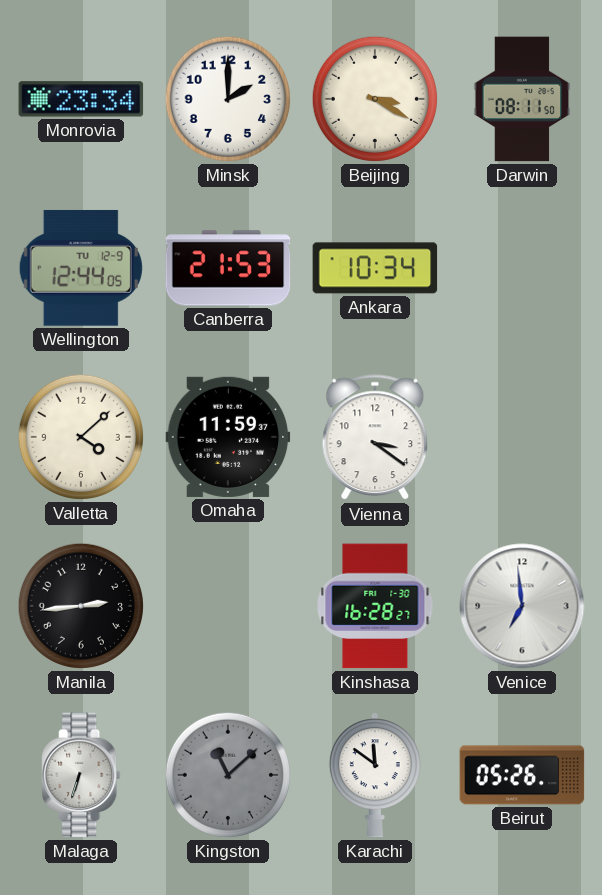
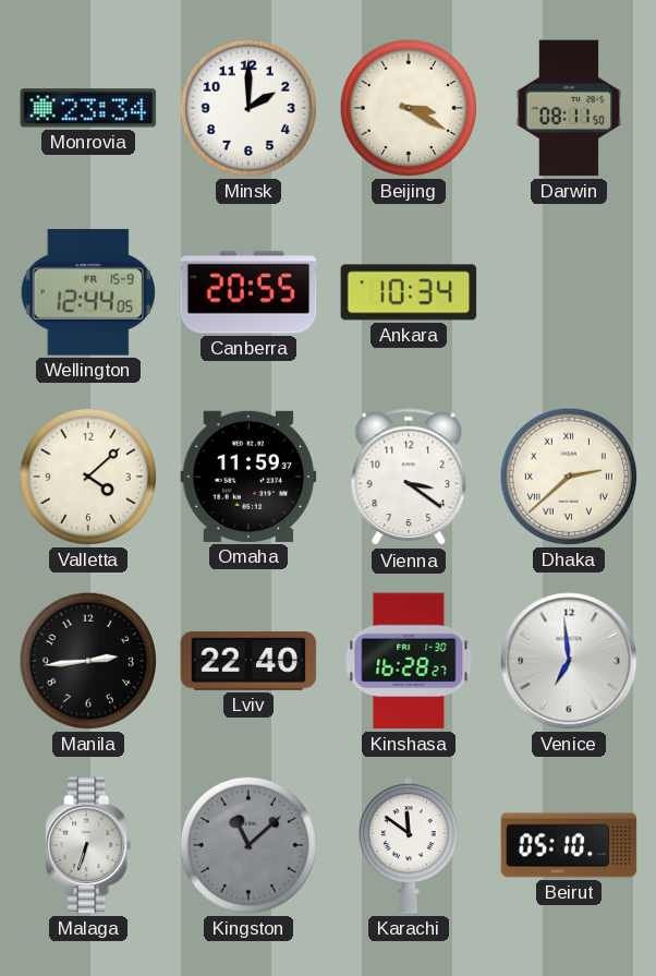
Wellington date: TU 12-9 -> FR 15-9 (88, 292)
Canberra: 21:53 -> 20:55 (248, 292)
Dhaka: none -> 2:38 (569, 477)
Lviv: none -> 22:40 (248, 661)
Beirut: 05:26 -> 05:10 (569, 845)
